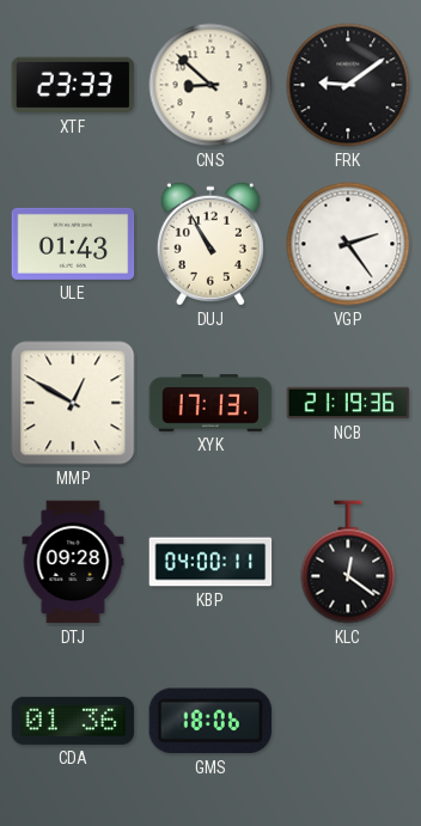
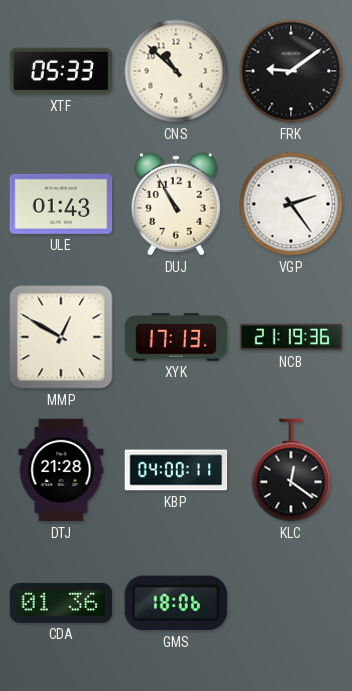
XTF: 23:33 -> 05:33 (61, 71)
CNS: 8:52 -> 10:52 (176, 71)
DTJ: 09:28 -> 21:28 (61, 470)
